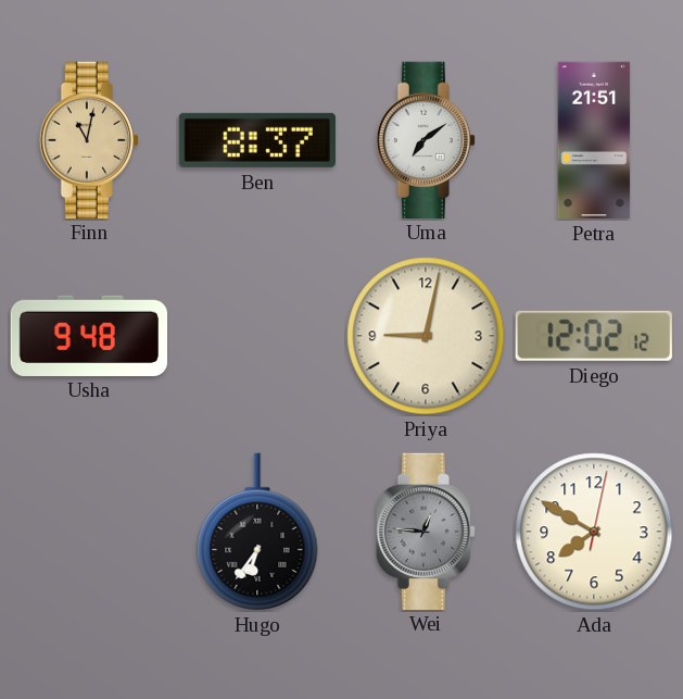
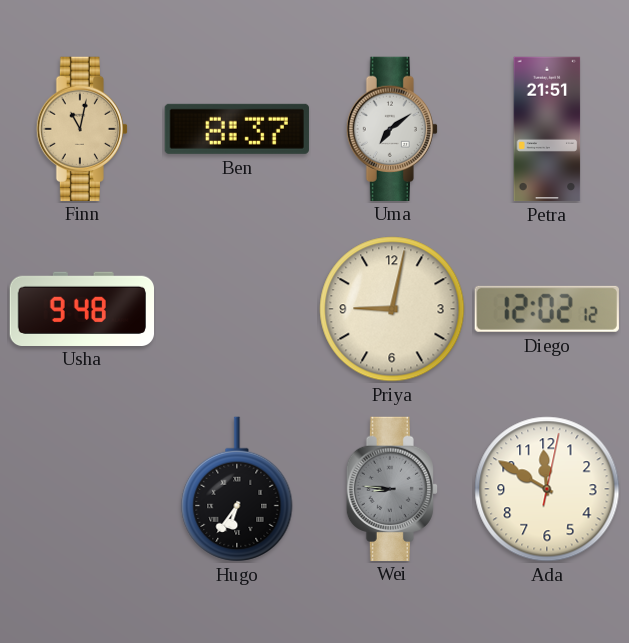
Wei: 12:46 -> 8:46 (392, 488)
Ada: 7:50 -> 11:50 (547, 489)
